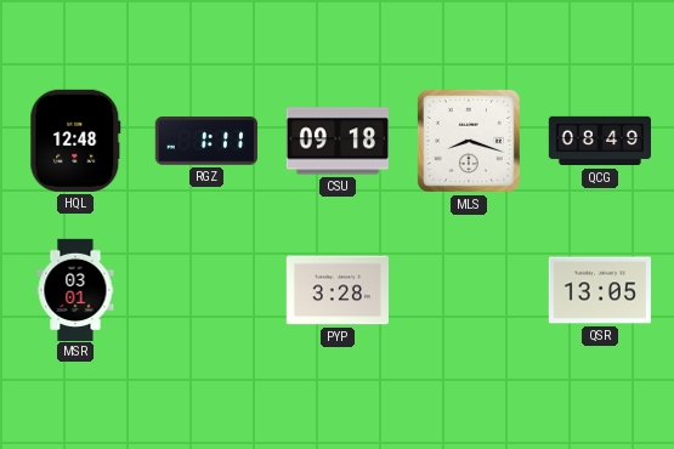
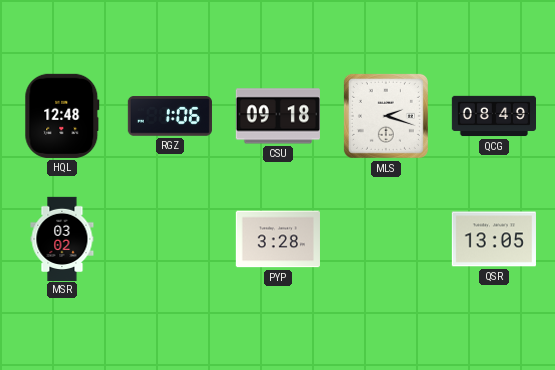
RGZ: 1:11 -> 1:06 (170, 117)
MLS: 8:18 -> 2:18 (386, 116)
MSR: 03:01 -> 03:02 (62, 238)
